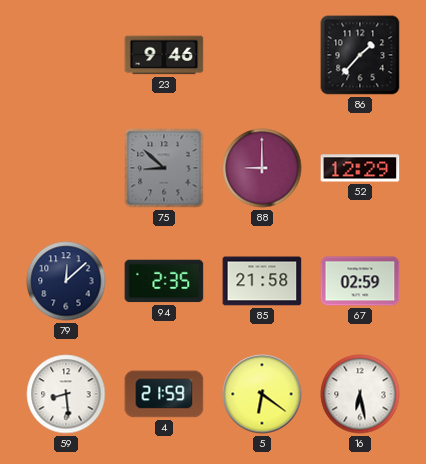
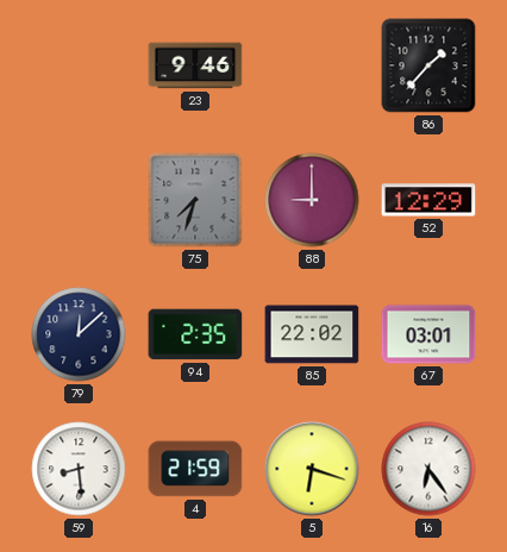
75: 8:52 -> 7:33 (195, 200)
85: 21:58 -> 22:02 (312, 334)
67: 02:59 -> 03:01 (428, 334)
5: 6:21 -> 6:18 (312, 469)
16: 6:28 -> 6:24 (428, 469)
